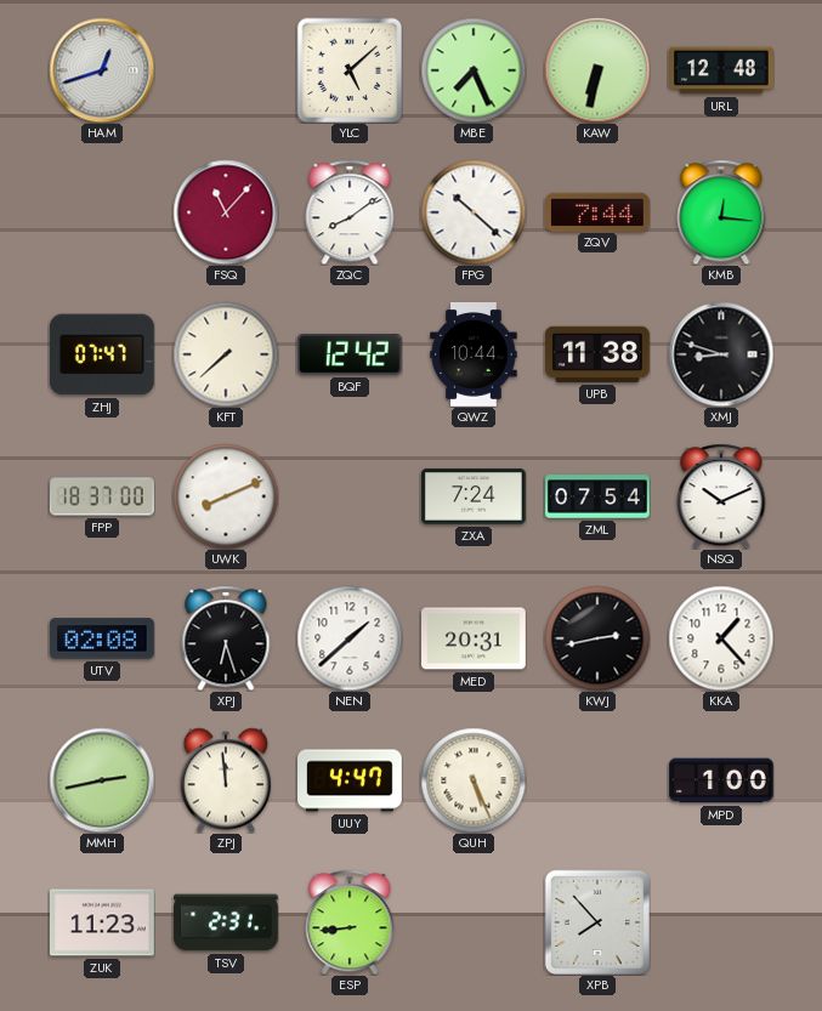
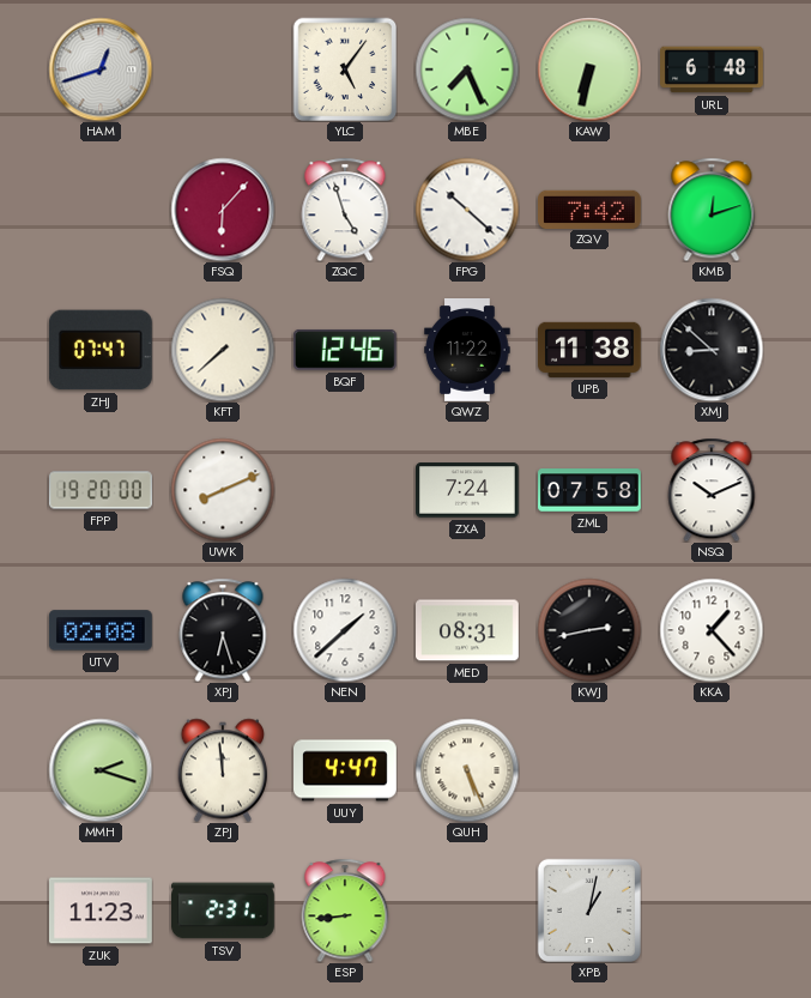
YLC: 5:08 -> 5:06 (345, 69)
URL: 12:48 -> 6:48 (713, 69)
FSQ: 11:07 -> 6:07 (223, 210)
ZQC: 8:09 -> 4:57 (345, 210)
ZQV: 7:44 -> 7:42 (591, 208)
KMB: 12:16 -> 12:12 (712, 210)
BQF: 12:42 -> 12:46 (345, 350)
QWZ: 10:44 -> 11:22 (467, 351)
XMJ: 8:48 -> 8:52 (712, 350)
FPP: 18:37 -> 19:20 (102, 490)
ZML: 07:54 -> 07:58 (589, 490)
MED: 20:31 -> 08:31 (468, 630)
MMH: 2:43 -> 2:18 (101, 770)
MPD: 1:00 -> none (722, 780)
XPB: 7:53 -> 1:02 (589, 911)
